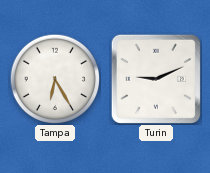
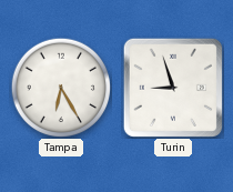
Turin: 9:11 -> 8:57 (173, 88)
